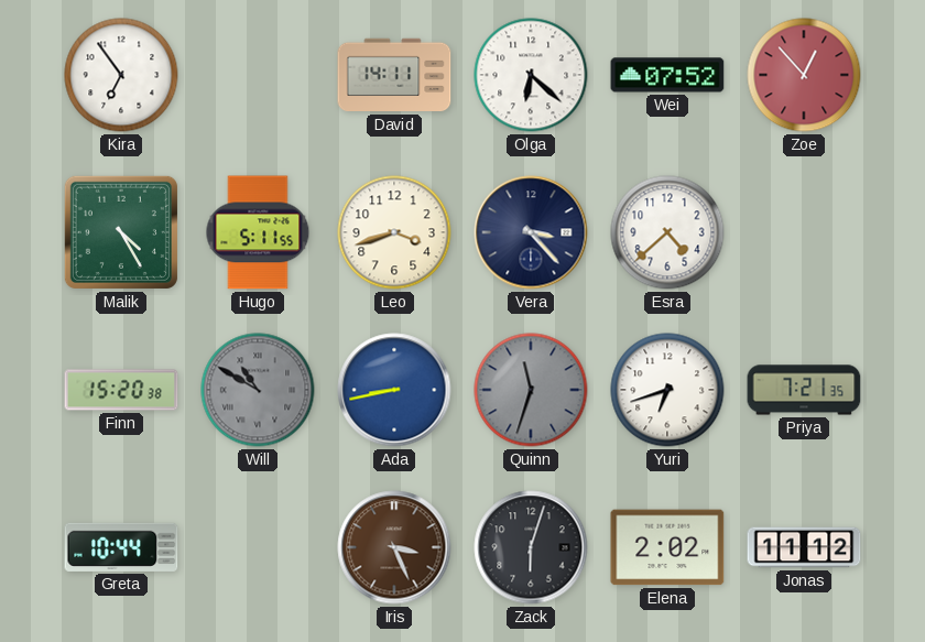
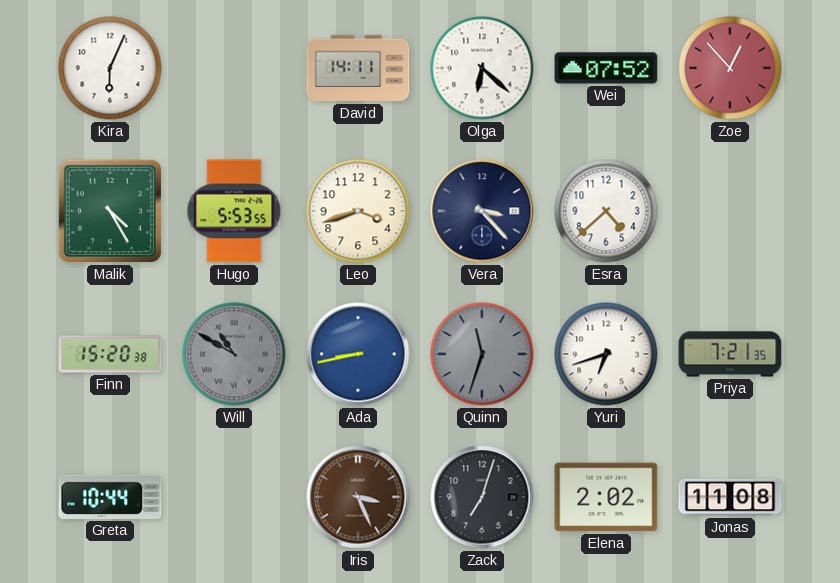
Kira: 6:54 -> 6:04 (110, 68)
Hugo: 5:11 -> 5:53 (234, 211)
Zack: 6:03 -> 7:03 (482, 497)
Jonas: 11:12 -> 11:08 (730, 497)
